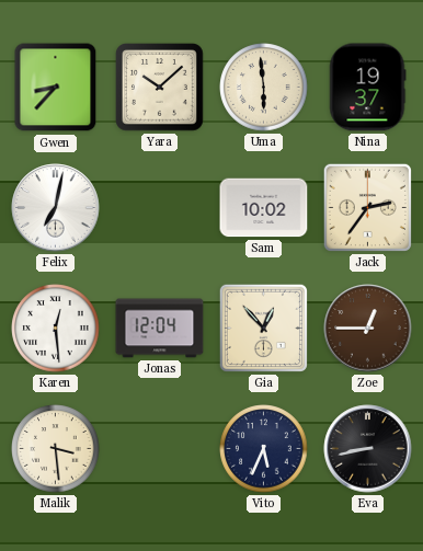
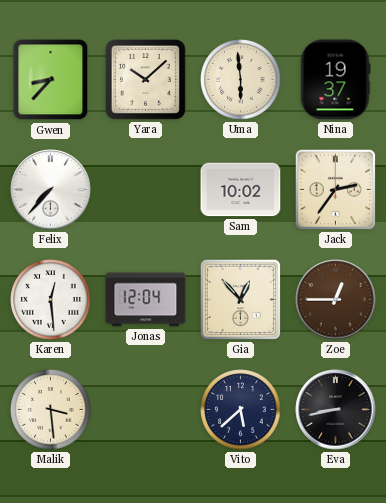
Felix: 7:02 -> 7:37 (51, 190)
Vito: 5:34 -> 5:38 (241, 410)
